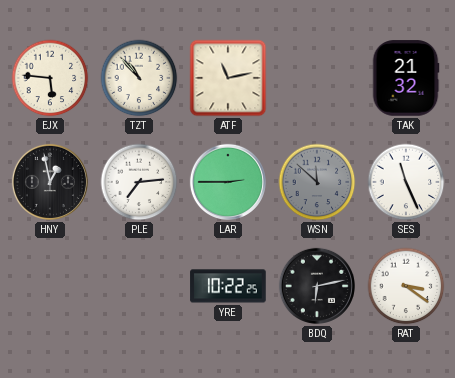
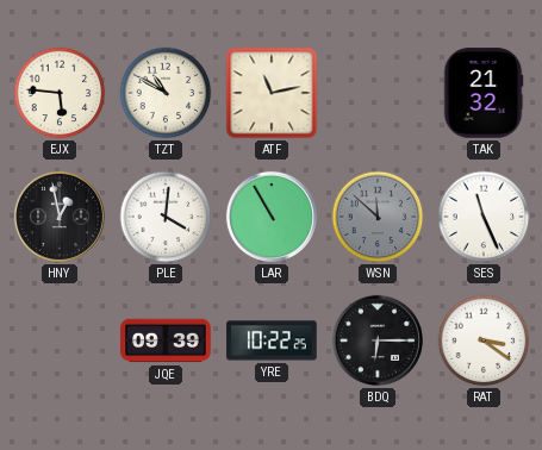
TZT: 10:53 -> 10:50 (166, 93)
PLE: 7:14 -> 4:01 (166, 217)
LAR: 2:45 -> 10:55 (272, 217)
JQE: none -> 09:39 (166, 340)
BDQ: 6:13 -> 6:15 (378, 340)
